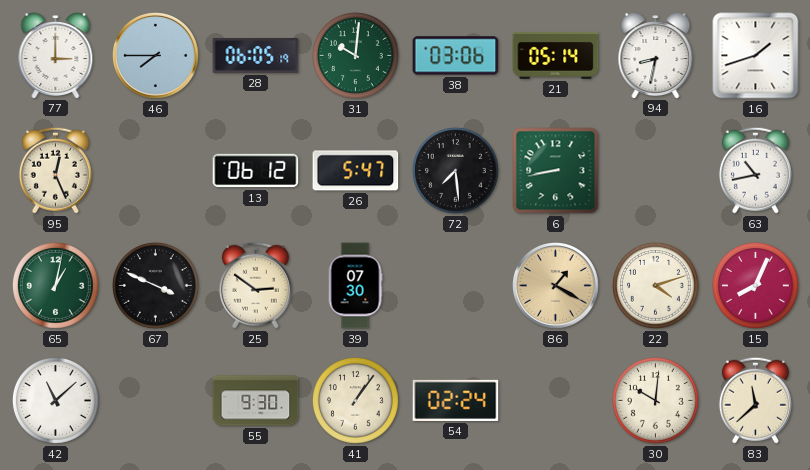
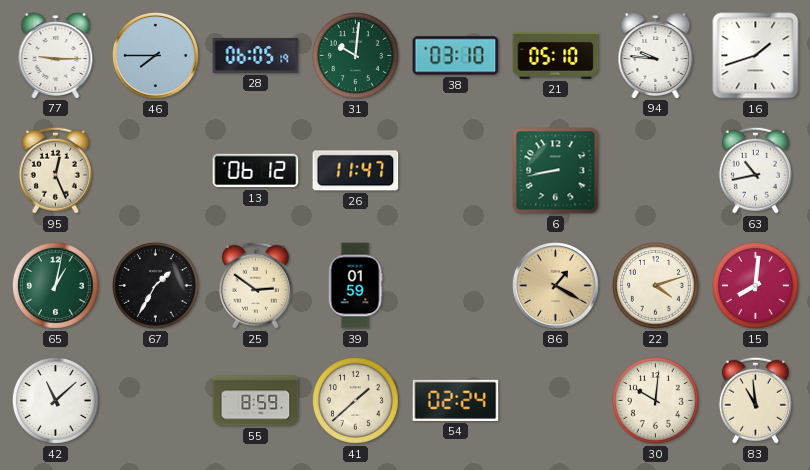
77: 3:00 -> 9:15 (56, 56)
38: 03:06 -> 03:10 (456, 56)
21: 05:14 -> 05:10 (556, 56)
94: 8:32 -> 9:46 (656, 56)
26: 5:47 -> 11:47 (356, 171)
72: 7:29 -> none (456, 171)
67: 3:49 -> 1:35 (156, 286)
39: 07:30 -> 01:59 (355, 286)
15: 8:04 -> 8:01 (756, 286)
55: 9:30 -> 8:59 (256, 401)
41: 1:06 -> 1:38 (356, 401)
83: 11:38 -> 10:59 (755, 400)
